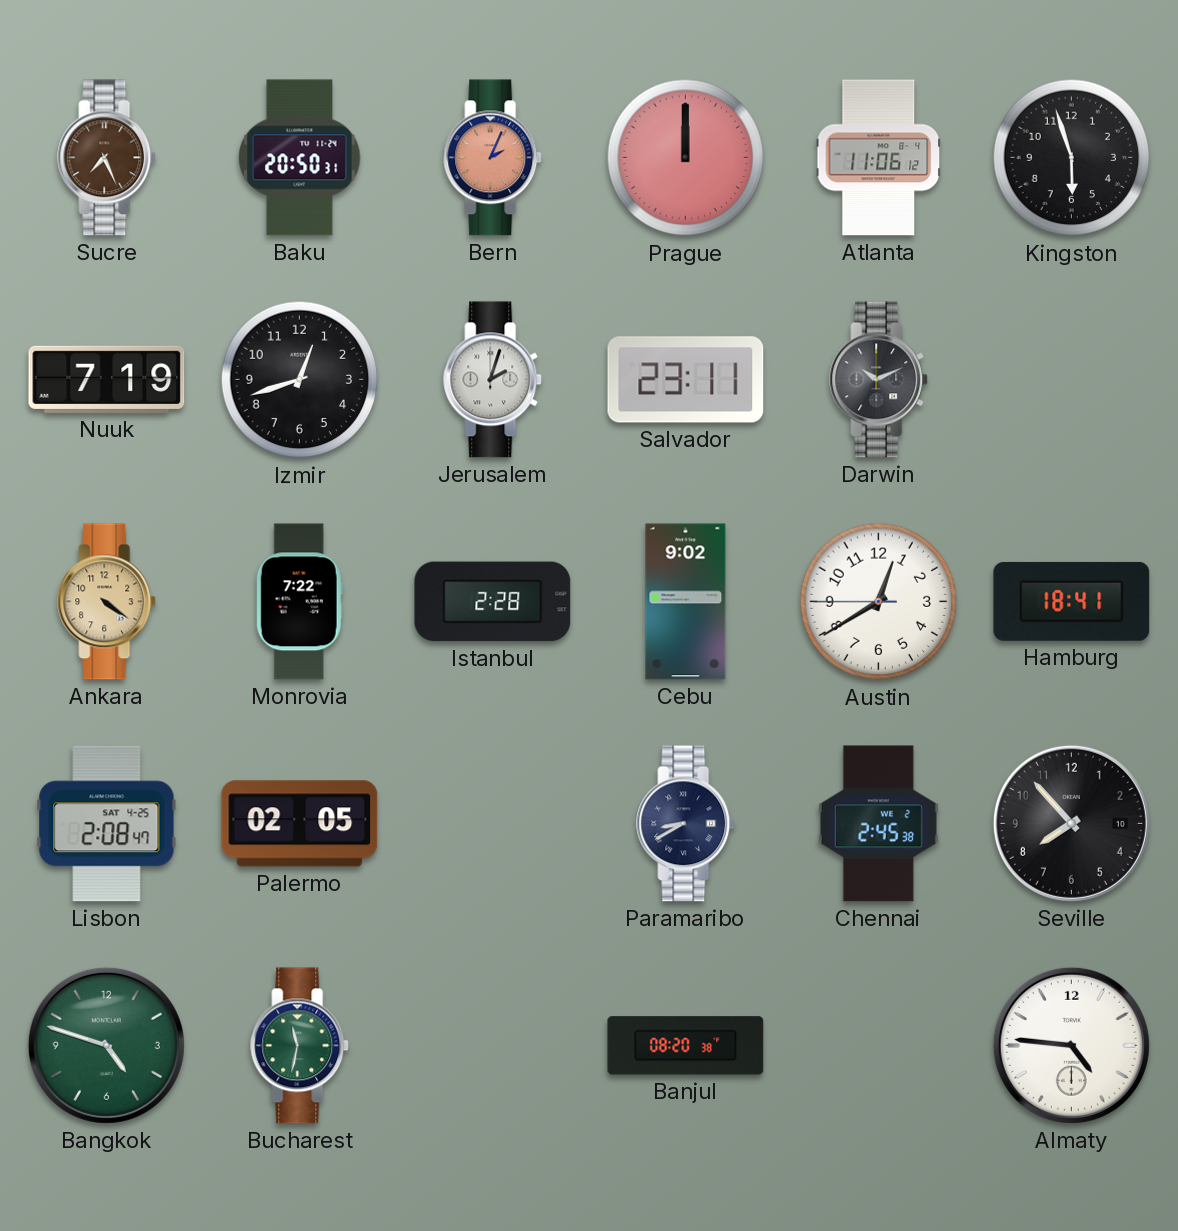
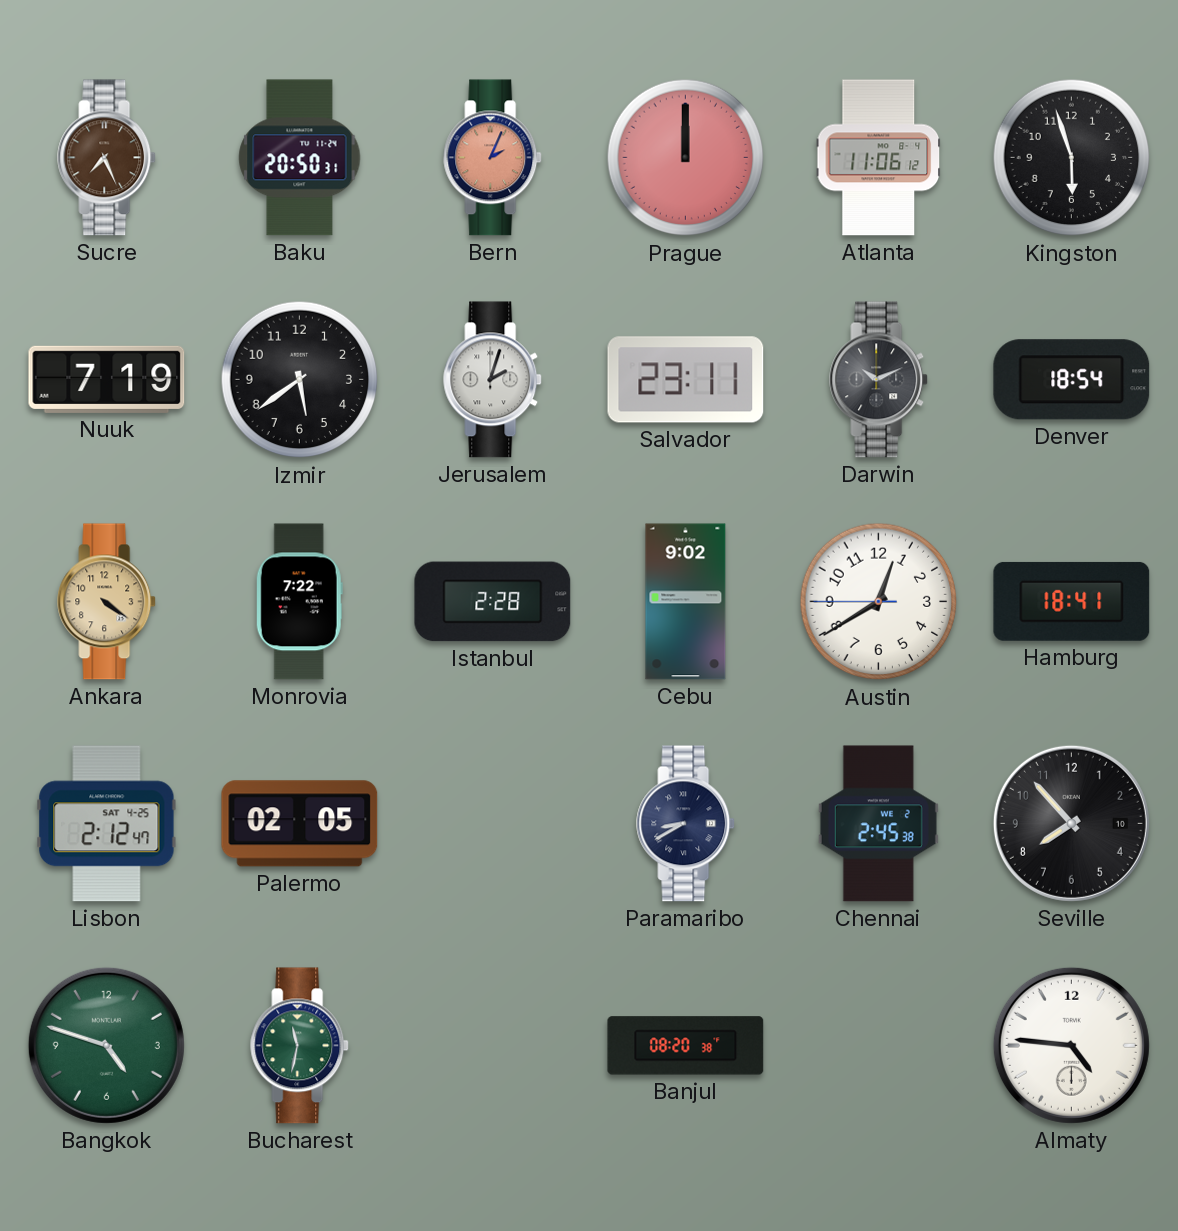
Izmir: 12:42 -> 5:39 (300, 380)
Denver: none -> 18:54 (1072, 380)
Lisbon: 2:08 -> 2:12 (107, 824)
